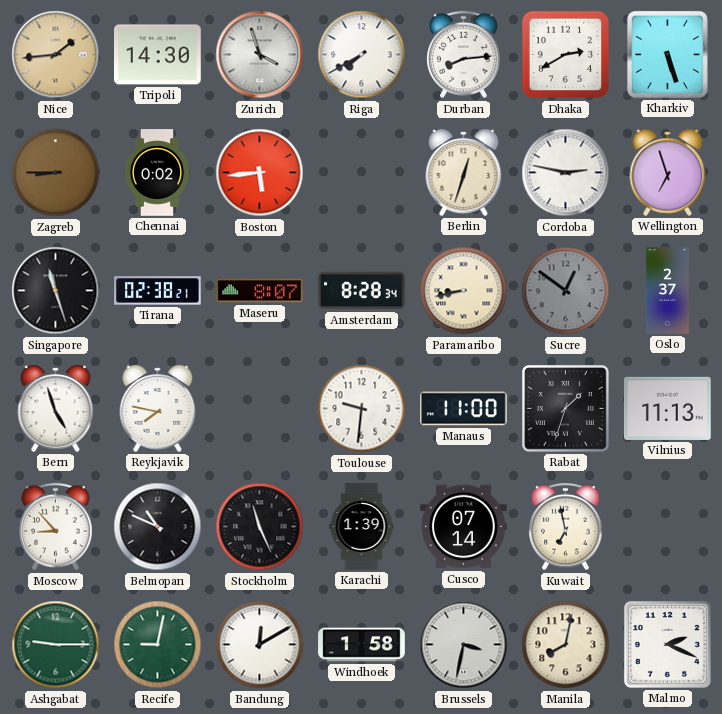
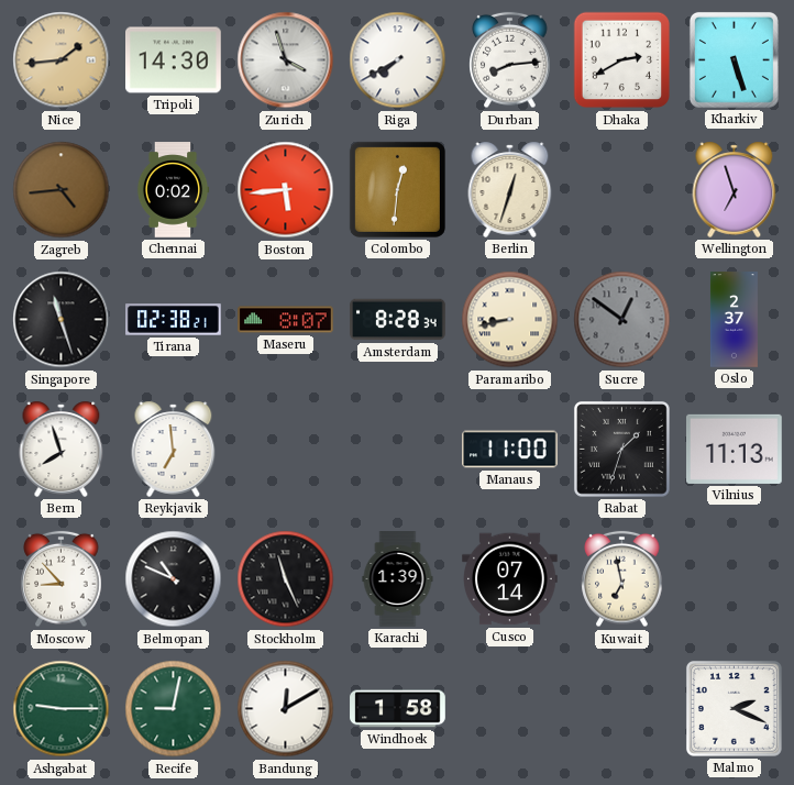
Zagreb: 8:45 -> 4:44 (62, 190)
Colombo: none -> 12:31 (397, 189)
Cordoba: 2:47 -> none (566, 173)
Bern: 4:57 -> 7:57 (62, 449)
Reykjavik: 7:47 -> 6:59 (174, 449)
Toulouse: 9:31 -> none (362, 409)
Brussels: 3:32 -> none (464, 645)
Manila: 8:02 -> none (566, 645)
